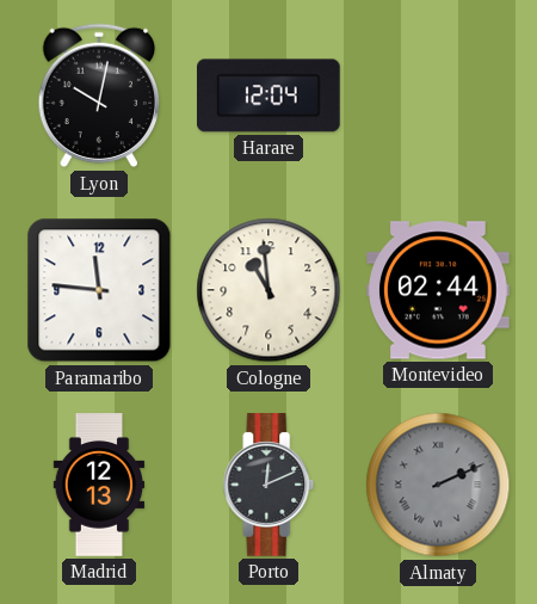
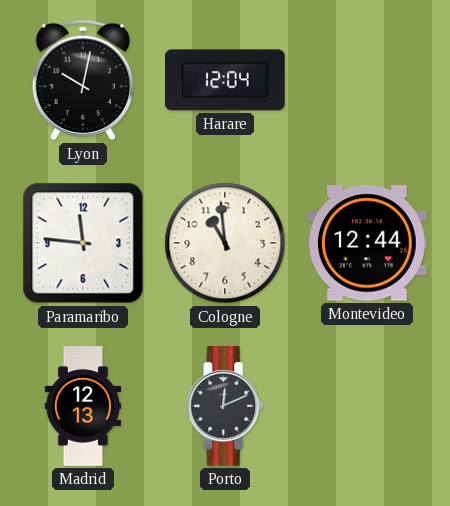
Montevideo: 02:44 -> 12:44 (368, 243)
Almaty: 2:11 -> none (438, 485)
